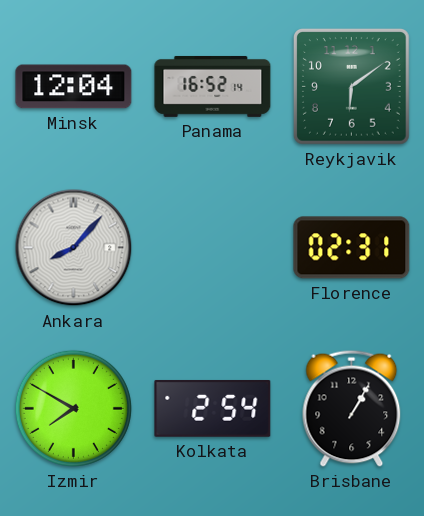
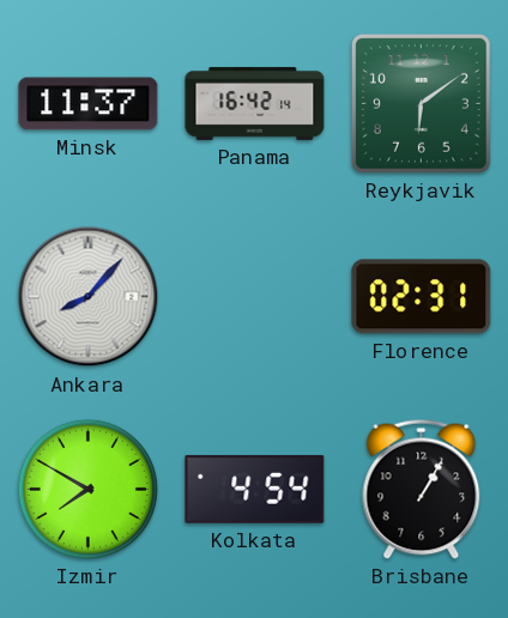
Minsk: 12:04 -> 11:37 (89, 104)
Panama: 16:52 -> 16:42 (255, 103)
Kolkata: 2:54 -> 4:54 (255, 489)
